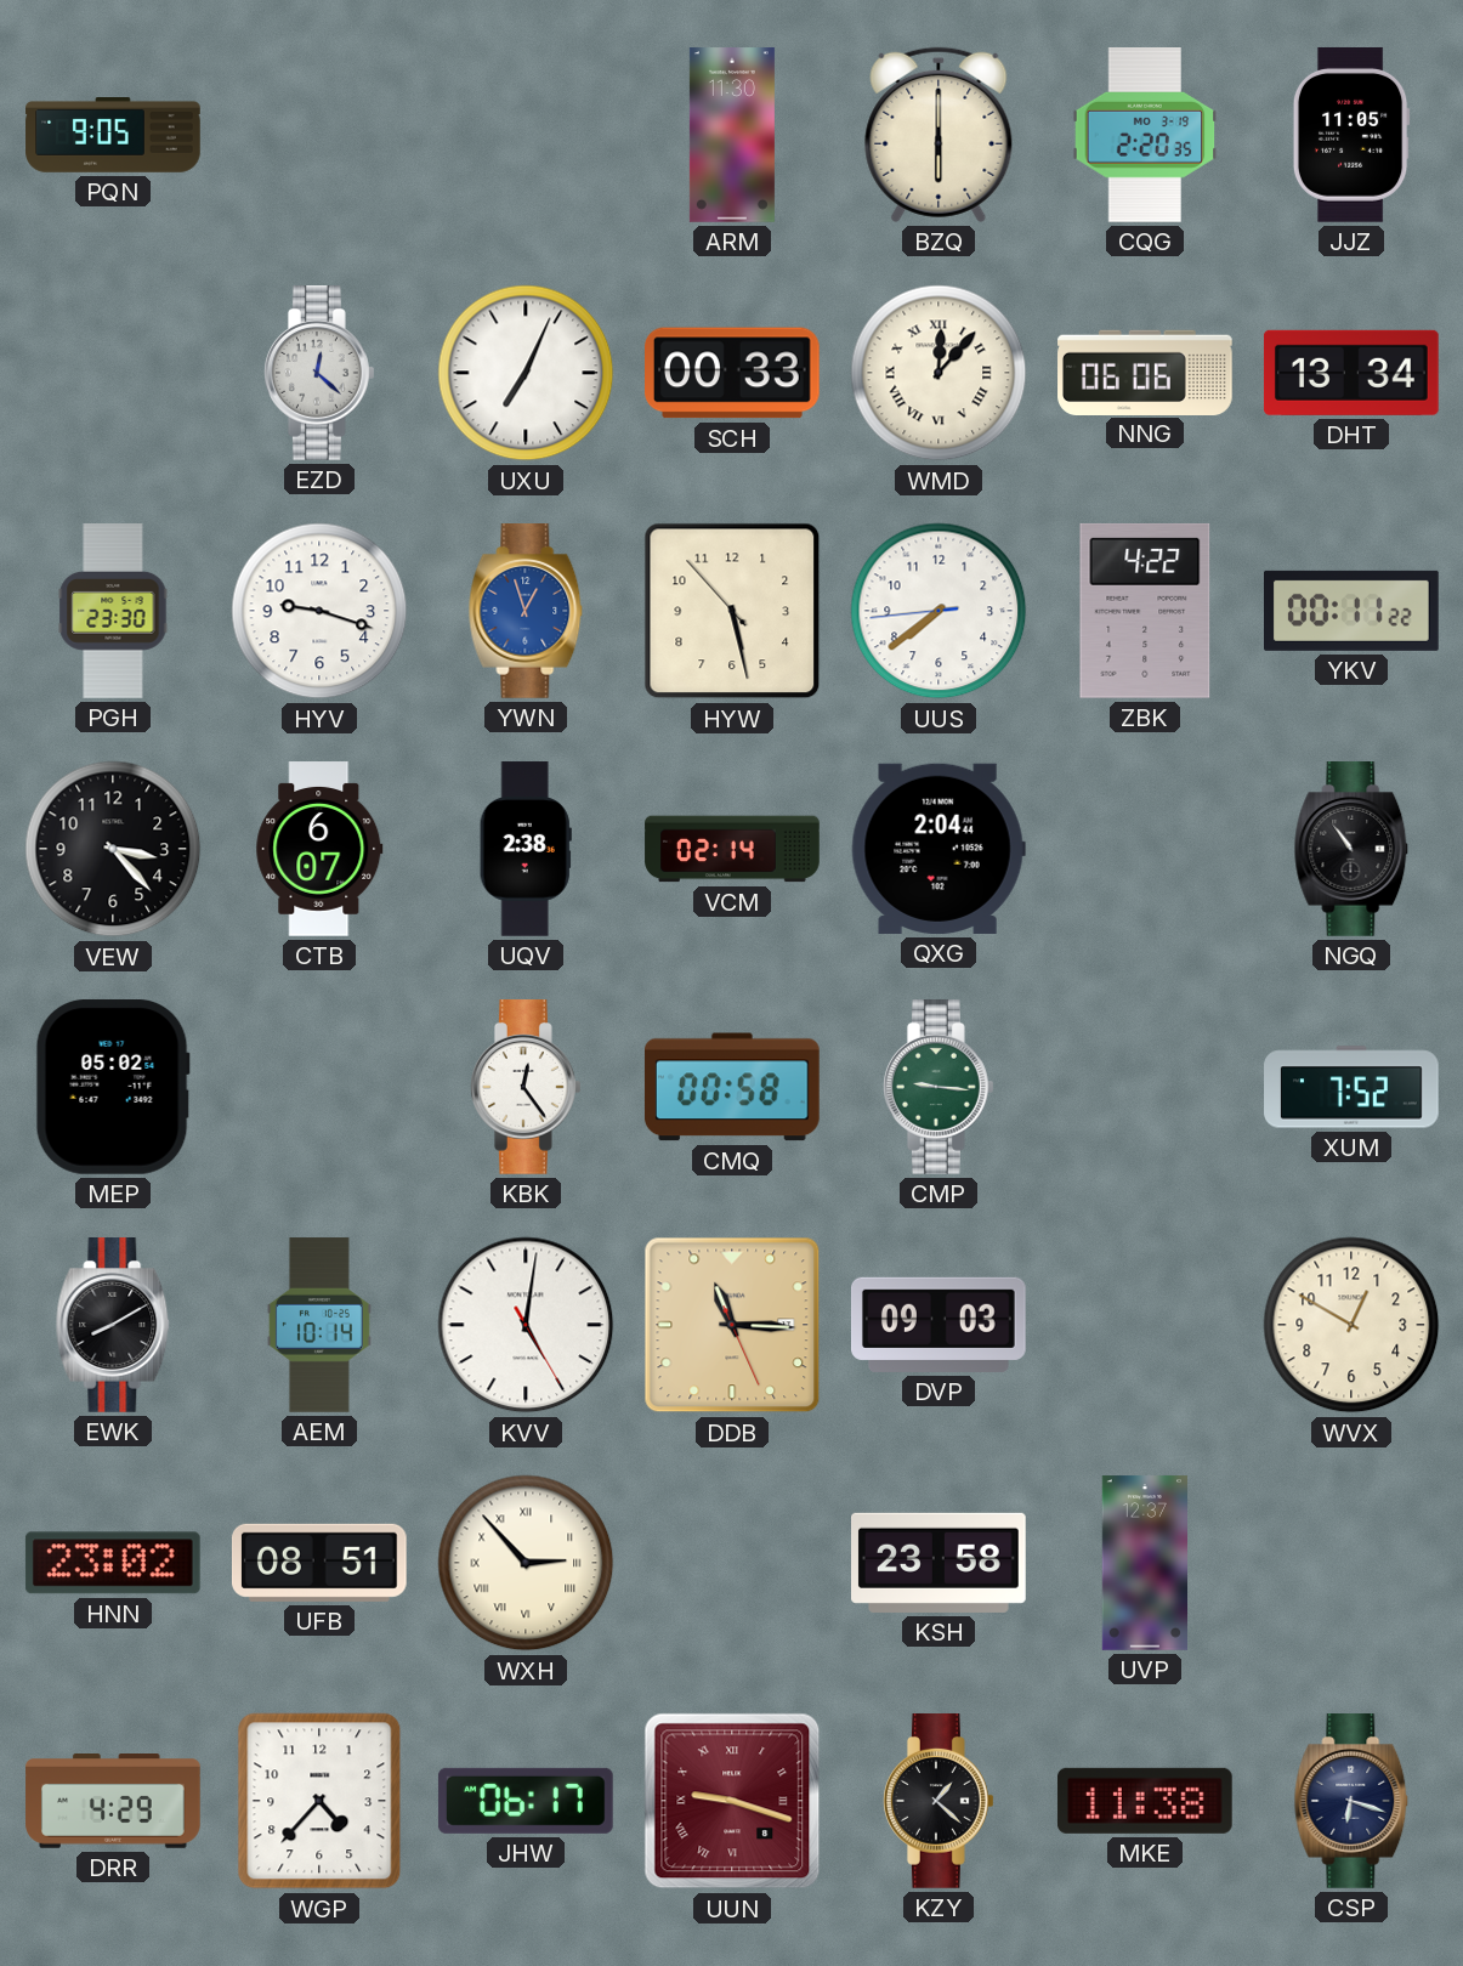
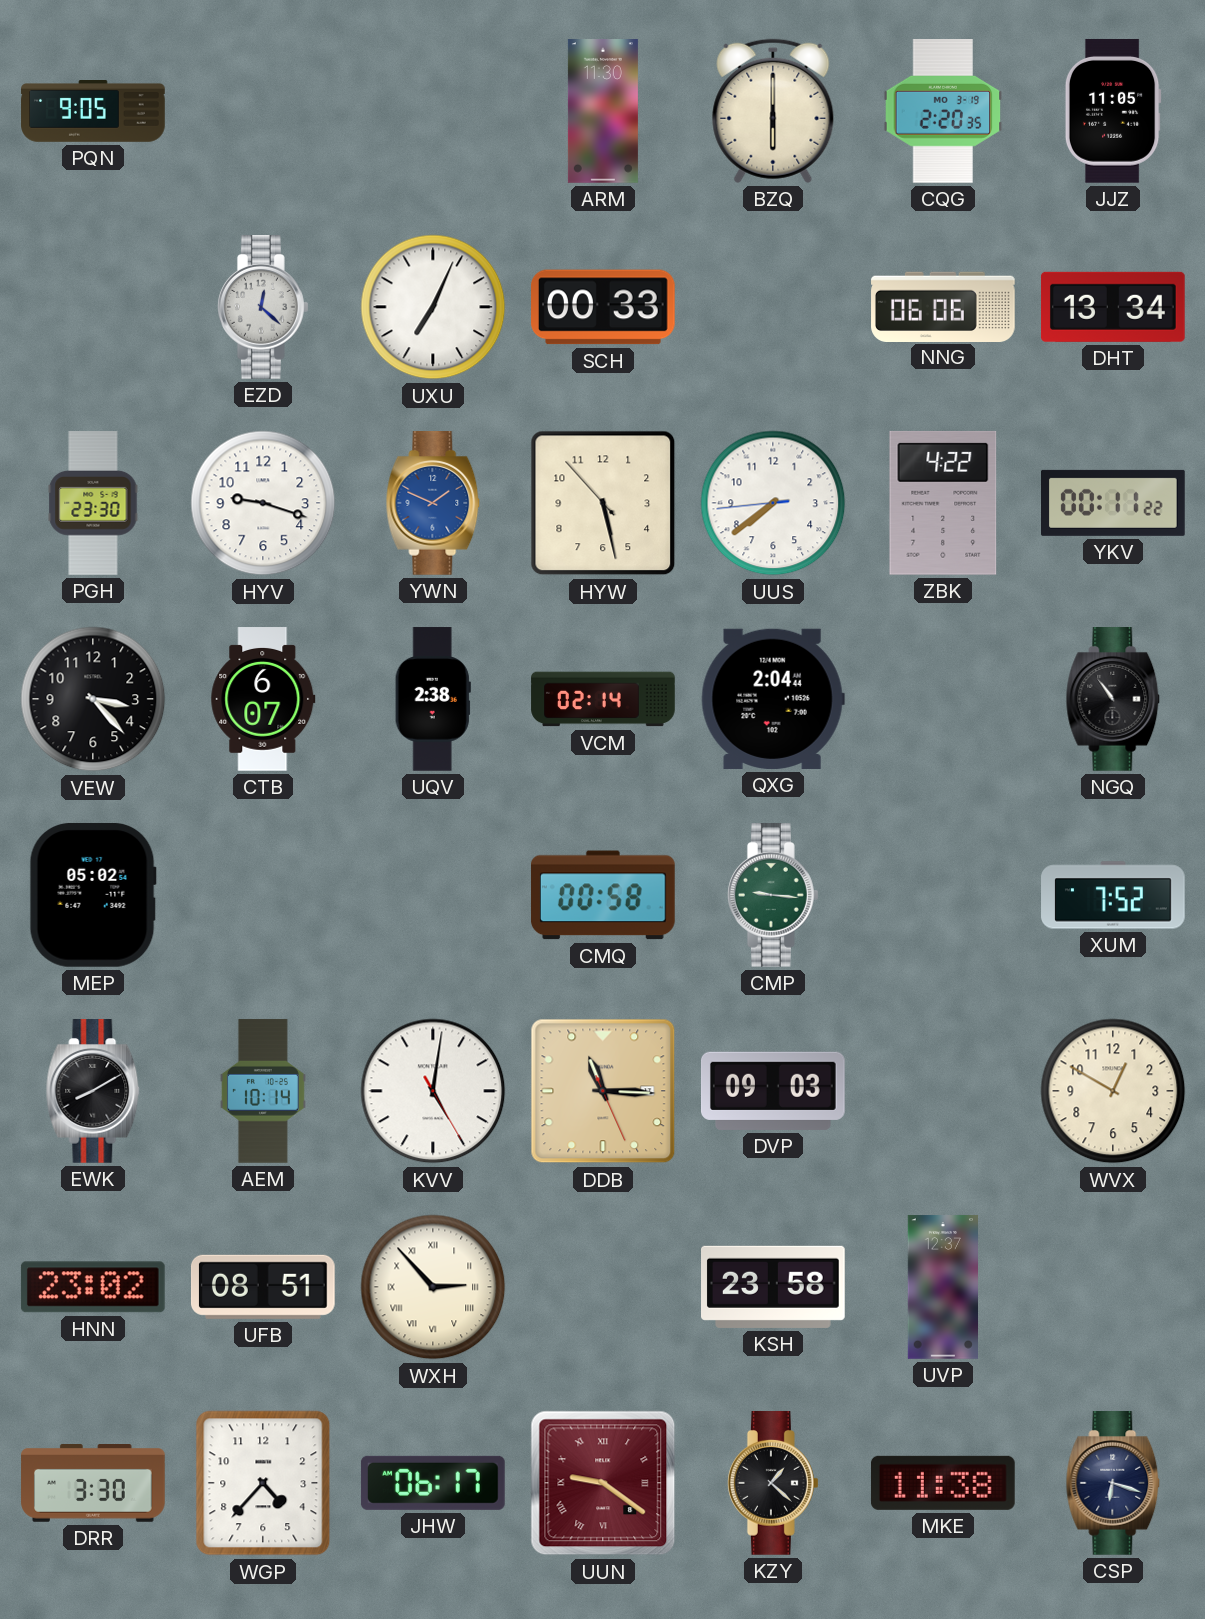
WMD: 12:07 -> none (939, 373)
YWN: 12:57 -> 1:49 (433, 504)
KBK: 12:24 -> none (526, 1088)
DRR: 4:29 -> 3:30 (93, 1483)
UUN: 9:18 -> 9:21 (603, 1483)
